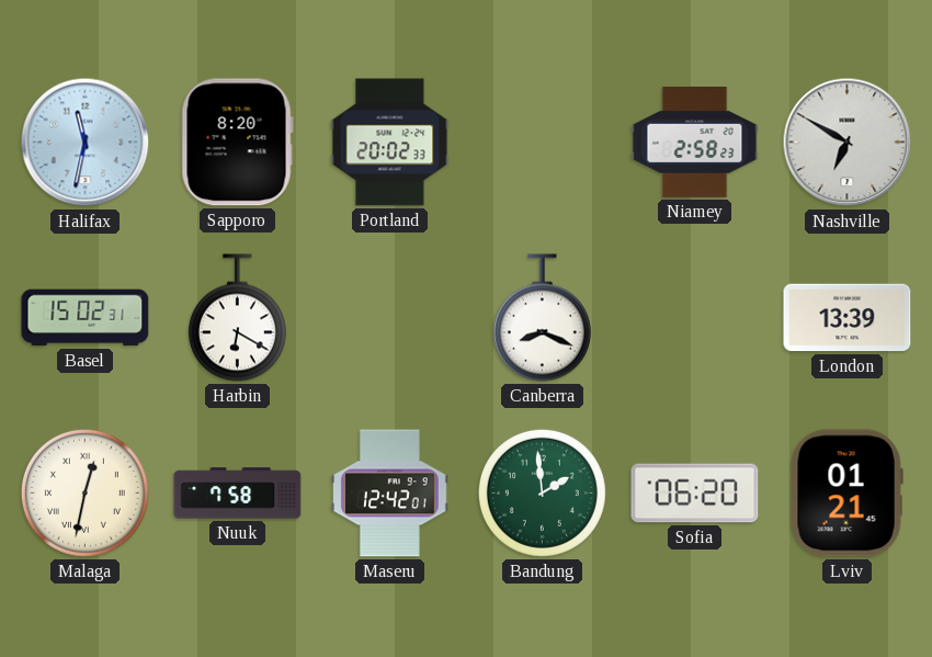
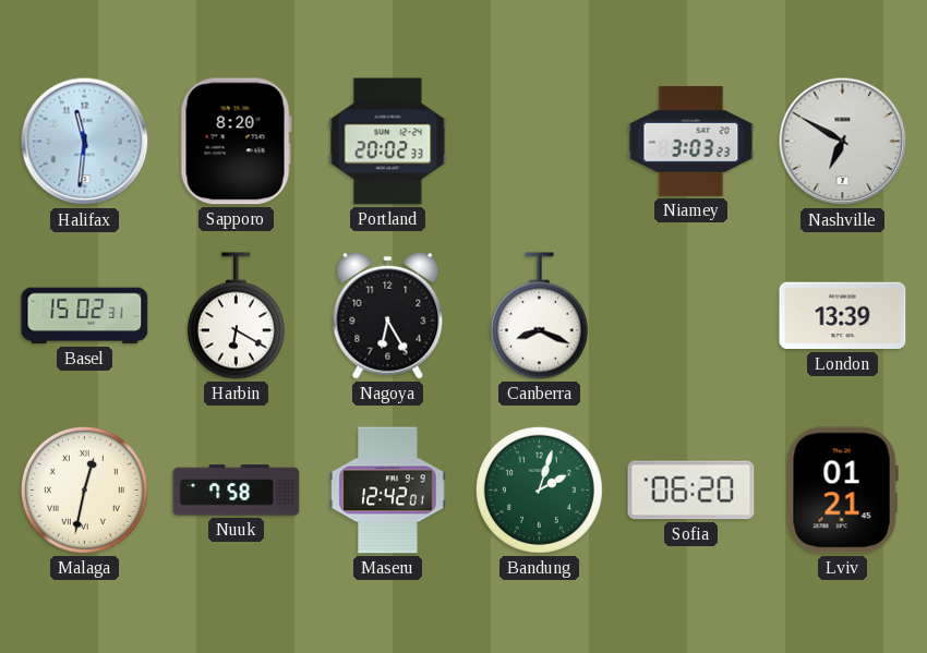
Halifax: 11:32 -> 11:31 (85, 142)
Niamey: 2:58 -> 3:03 (691, 141)
Nagoya: none -> 6:25 (388, 315)
Bandung: 1:59 -> 2:03 (539, 489)
